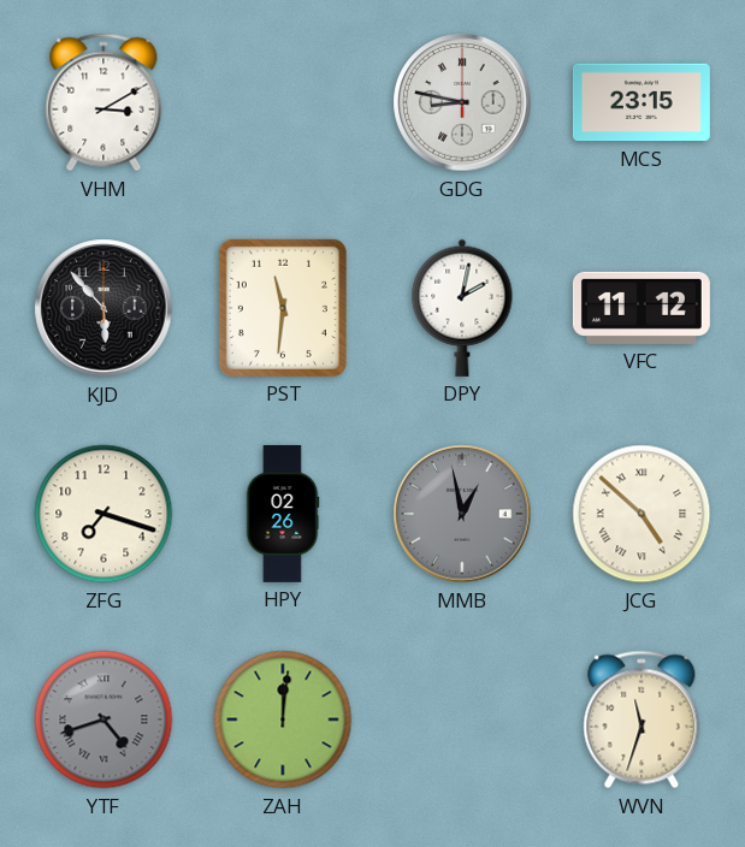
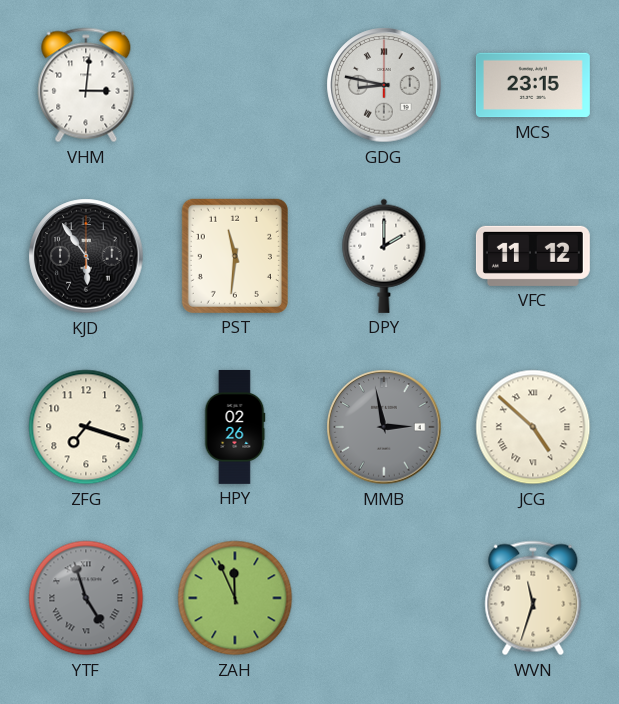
VHM: 3:10 -> 3:01 (86, 85)
KJD: 5:53 -> 5:54 (86, 256)
DPY: 2:02 -> 2:00 (384, 256)
MMB: 12:58 -> 2:58 (384, 427)
YTF: 4:42 -> 4:57 (86, 598)
ZAH: 12:01 -> 11:56 (235, 598)
